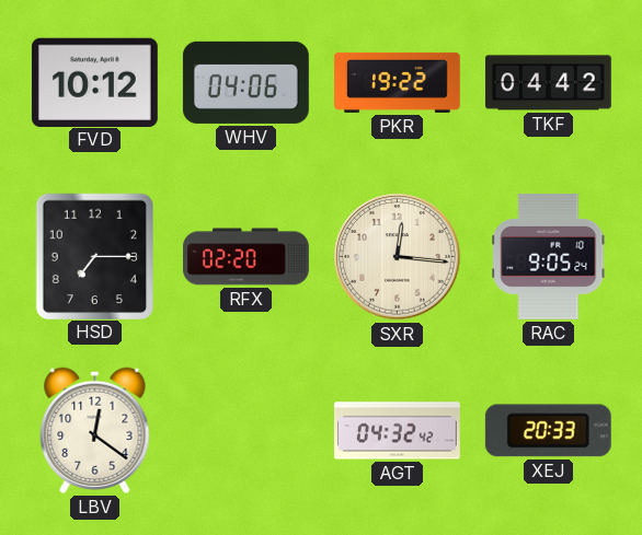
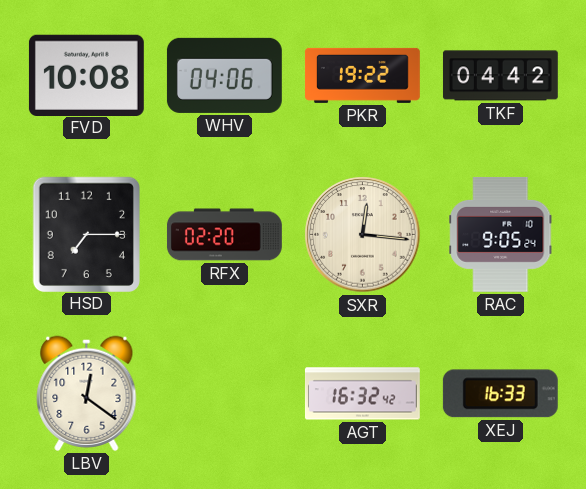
FVD: 10:12 -> 10:08 (86, 75)
AGT: 04:32 -> 16:32 (362, 394)
XEJ: 20:33 -> 16:33 (500, 394)
